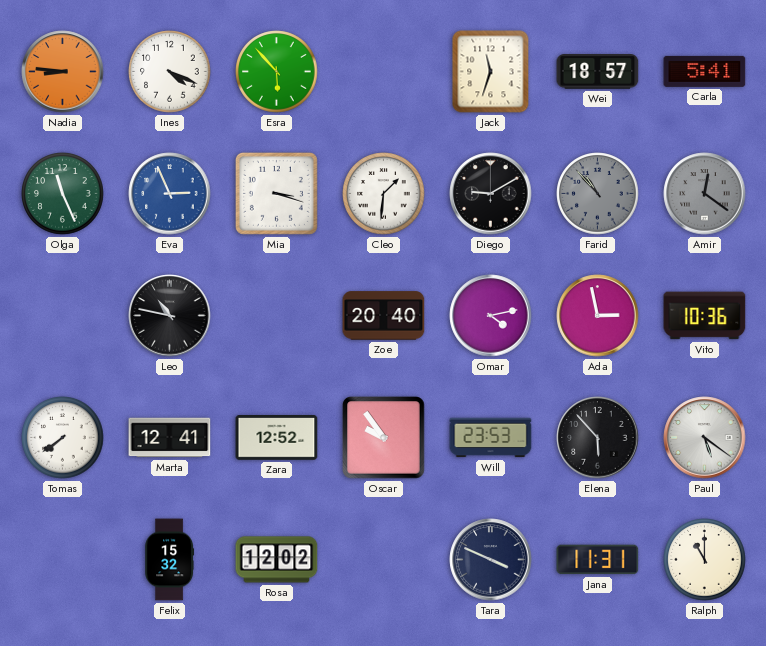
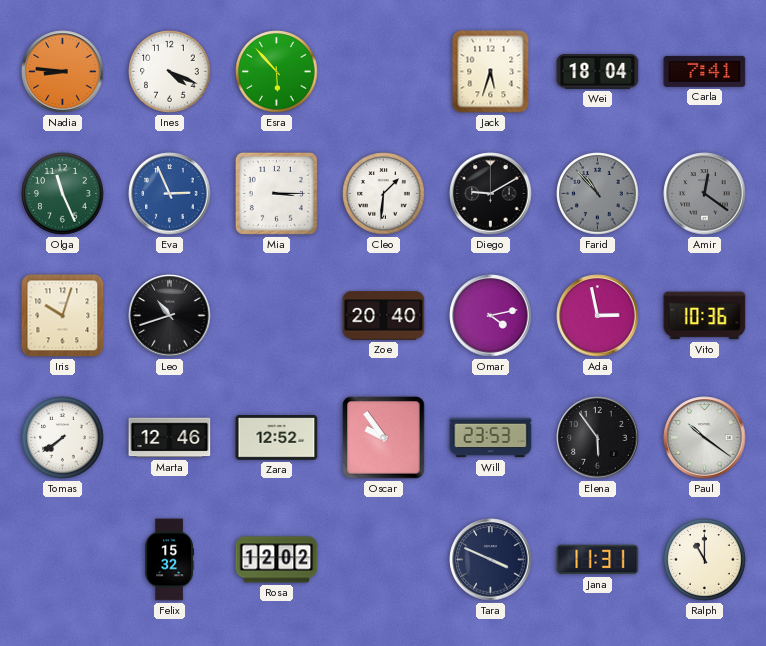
Jack: 11:33 -> 5:33 (491, 72)
Wei: 18:57 -> 18:04 (598, 72)
Carla: 5:41 -> 7:41 (705, 71)
Mia: 3:18 -> 3:15 (276, 193)
Iris: none -> 10:03 (63, 316)
Leo: 10:47 -> 10:42 (170, 316)
Marta: 12:41 -> 12:46 (170, 438)
Elena: 5:53 -> 5:54 (598, 438)
Paul: 5:21 -> 10:21 (705, 438)
